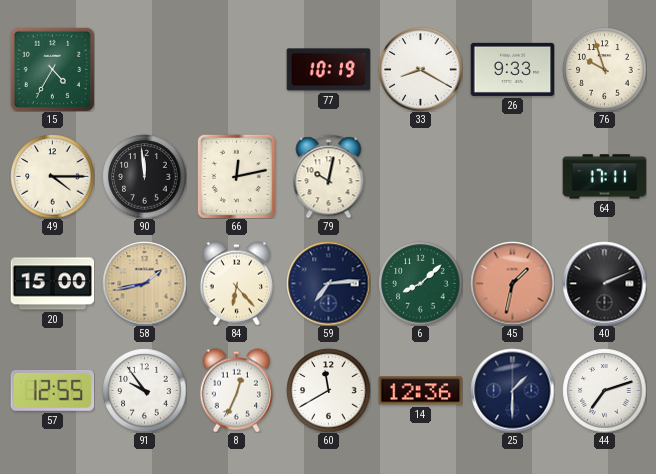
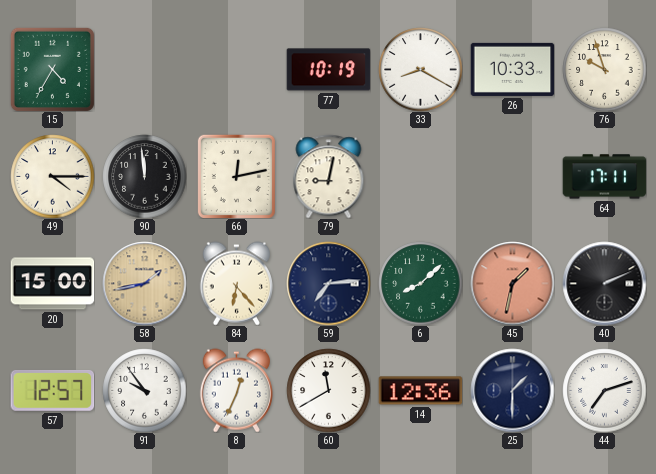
26: 9:33 -> 10:33 (512, 69)
79: 10:02 -> 9:02 (329, 176)
57: 12:55 -> 12:57 (52, 390)
